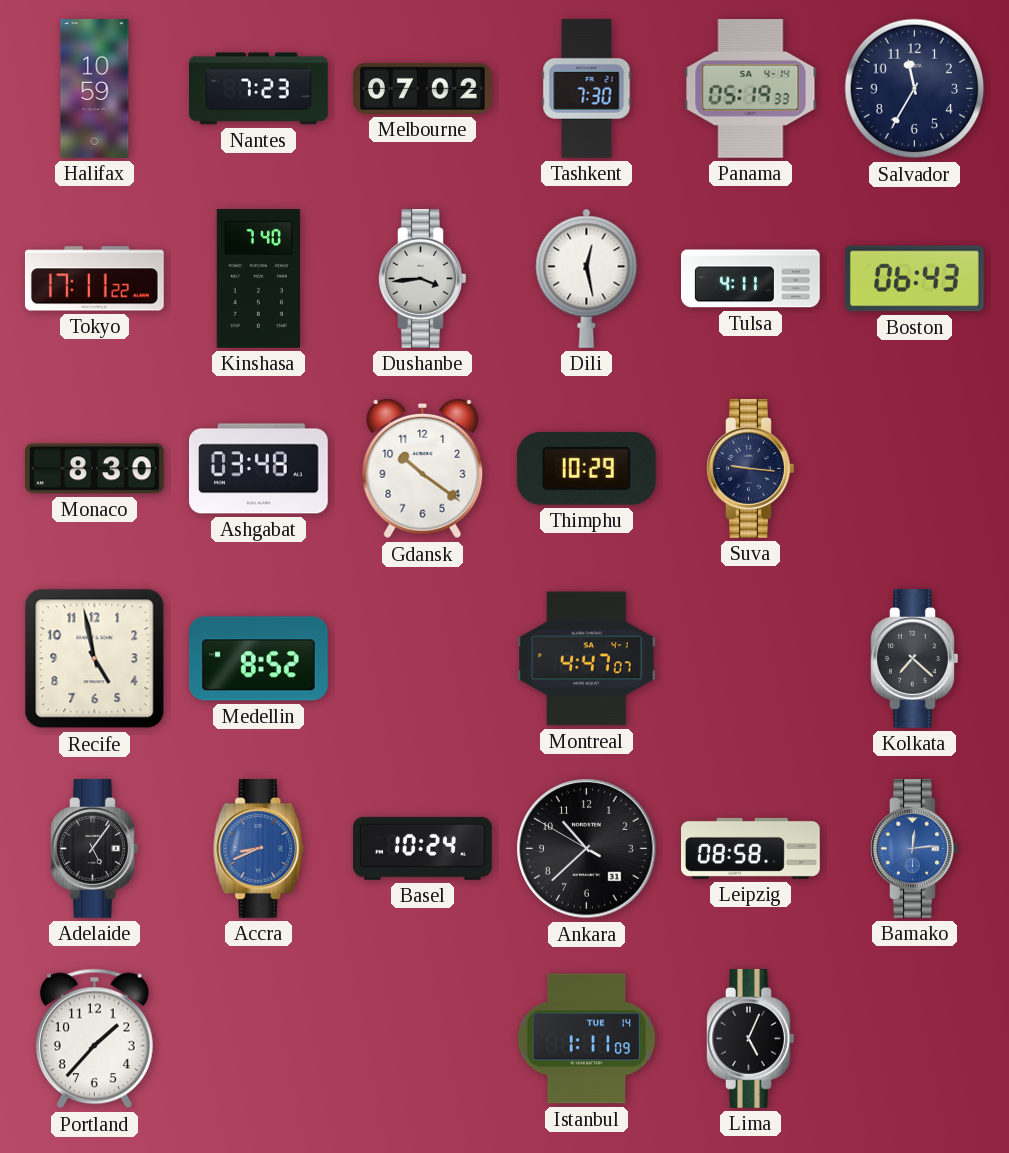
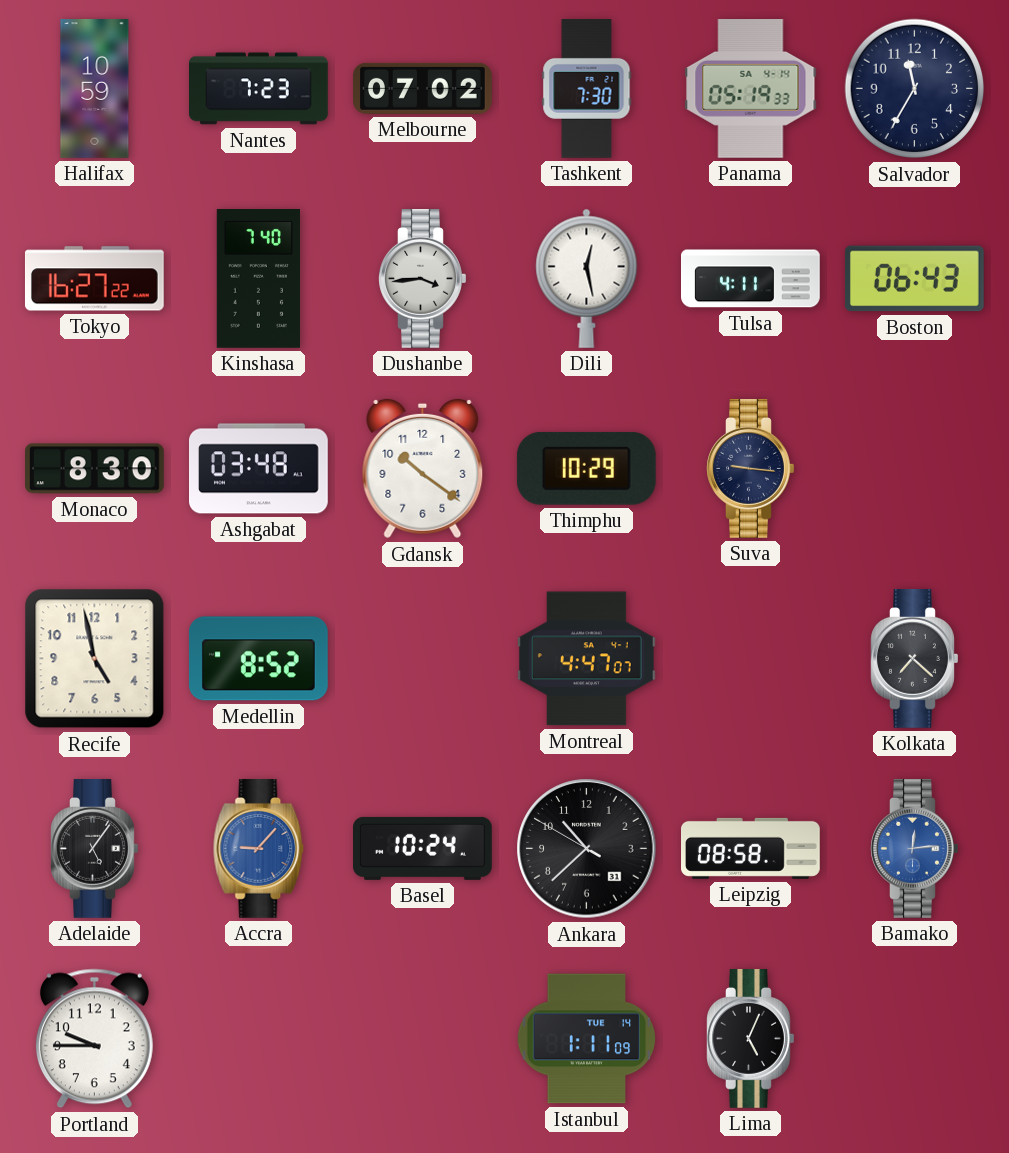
Tokyo: 17:11 -> 16:27 (94, 279)
Accra: 8:41 -> 9:07 (259, 849)
Portland: 1:37 -> 9:45 (94, 1039)
